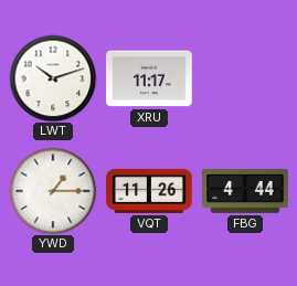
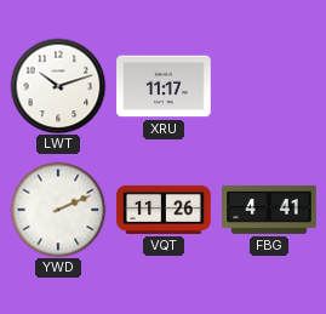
YWD: 1:15 -> 2:11 (58, 210)
FBG: 4:44 -> 4:41 (269, 210)
